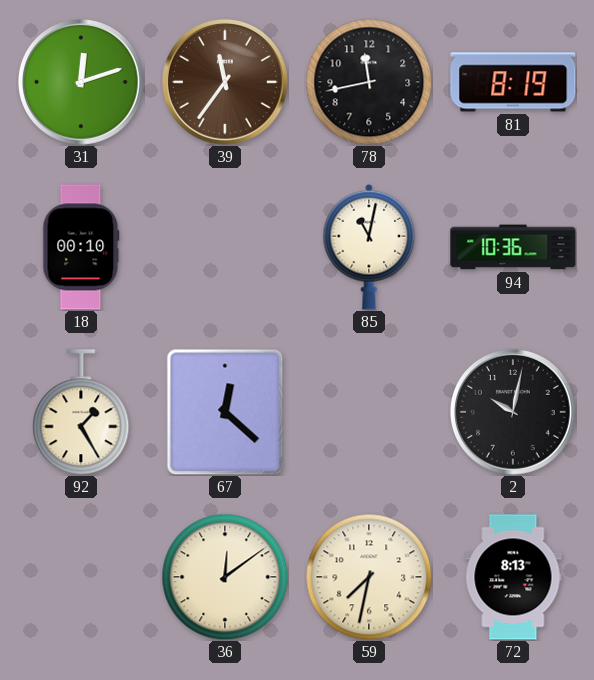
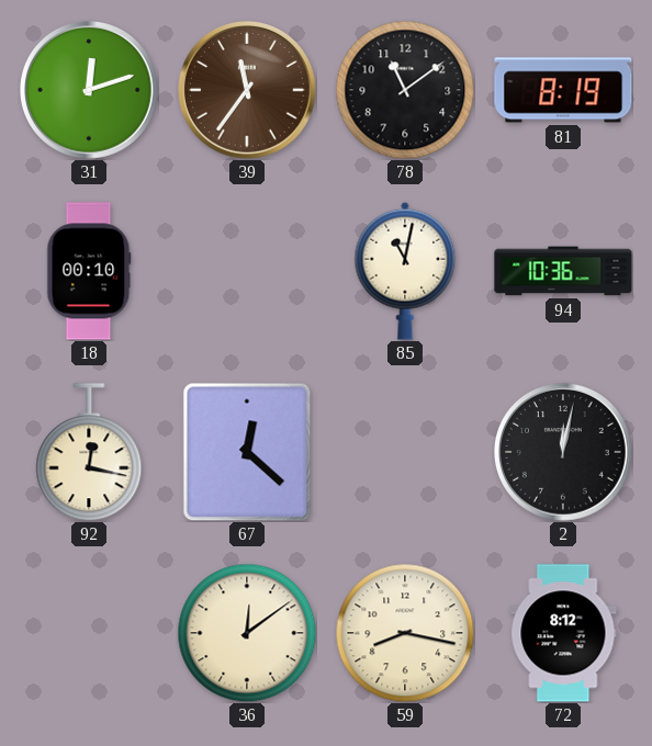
78: 11:43 -> 11:09 (405, 90)
92: 1:25 -> 12:17 (89, 452)
2: 10:02 -> 12:02 (564, 453)
59: 7:32 -> 8:17 (405, 633)
72: 8:13 -> 8:12 (563, 633)
